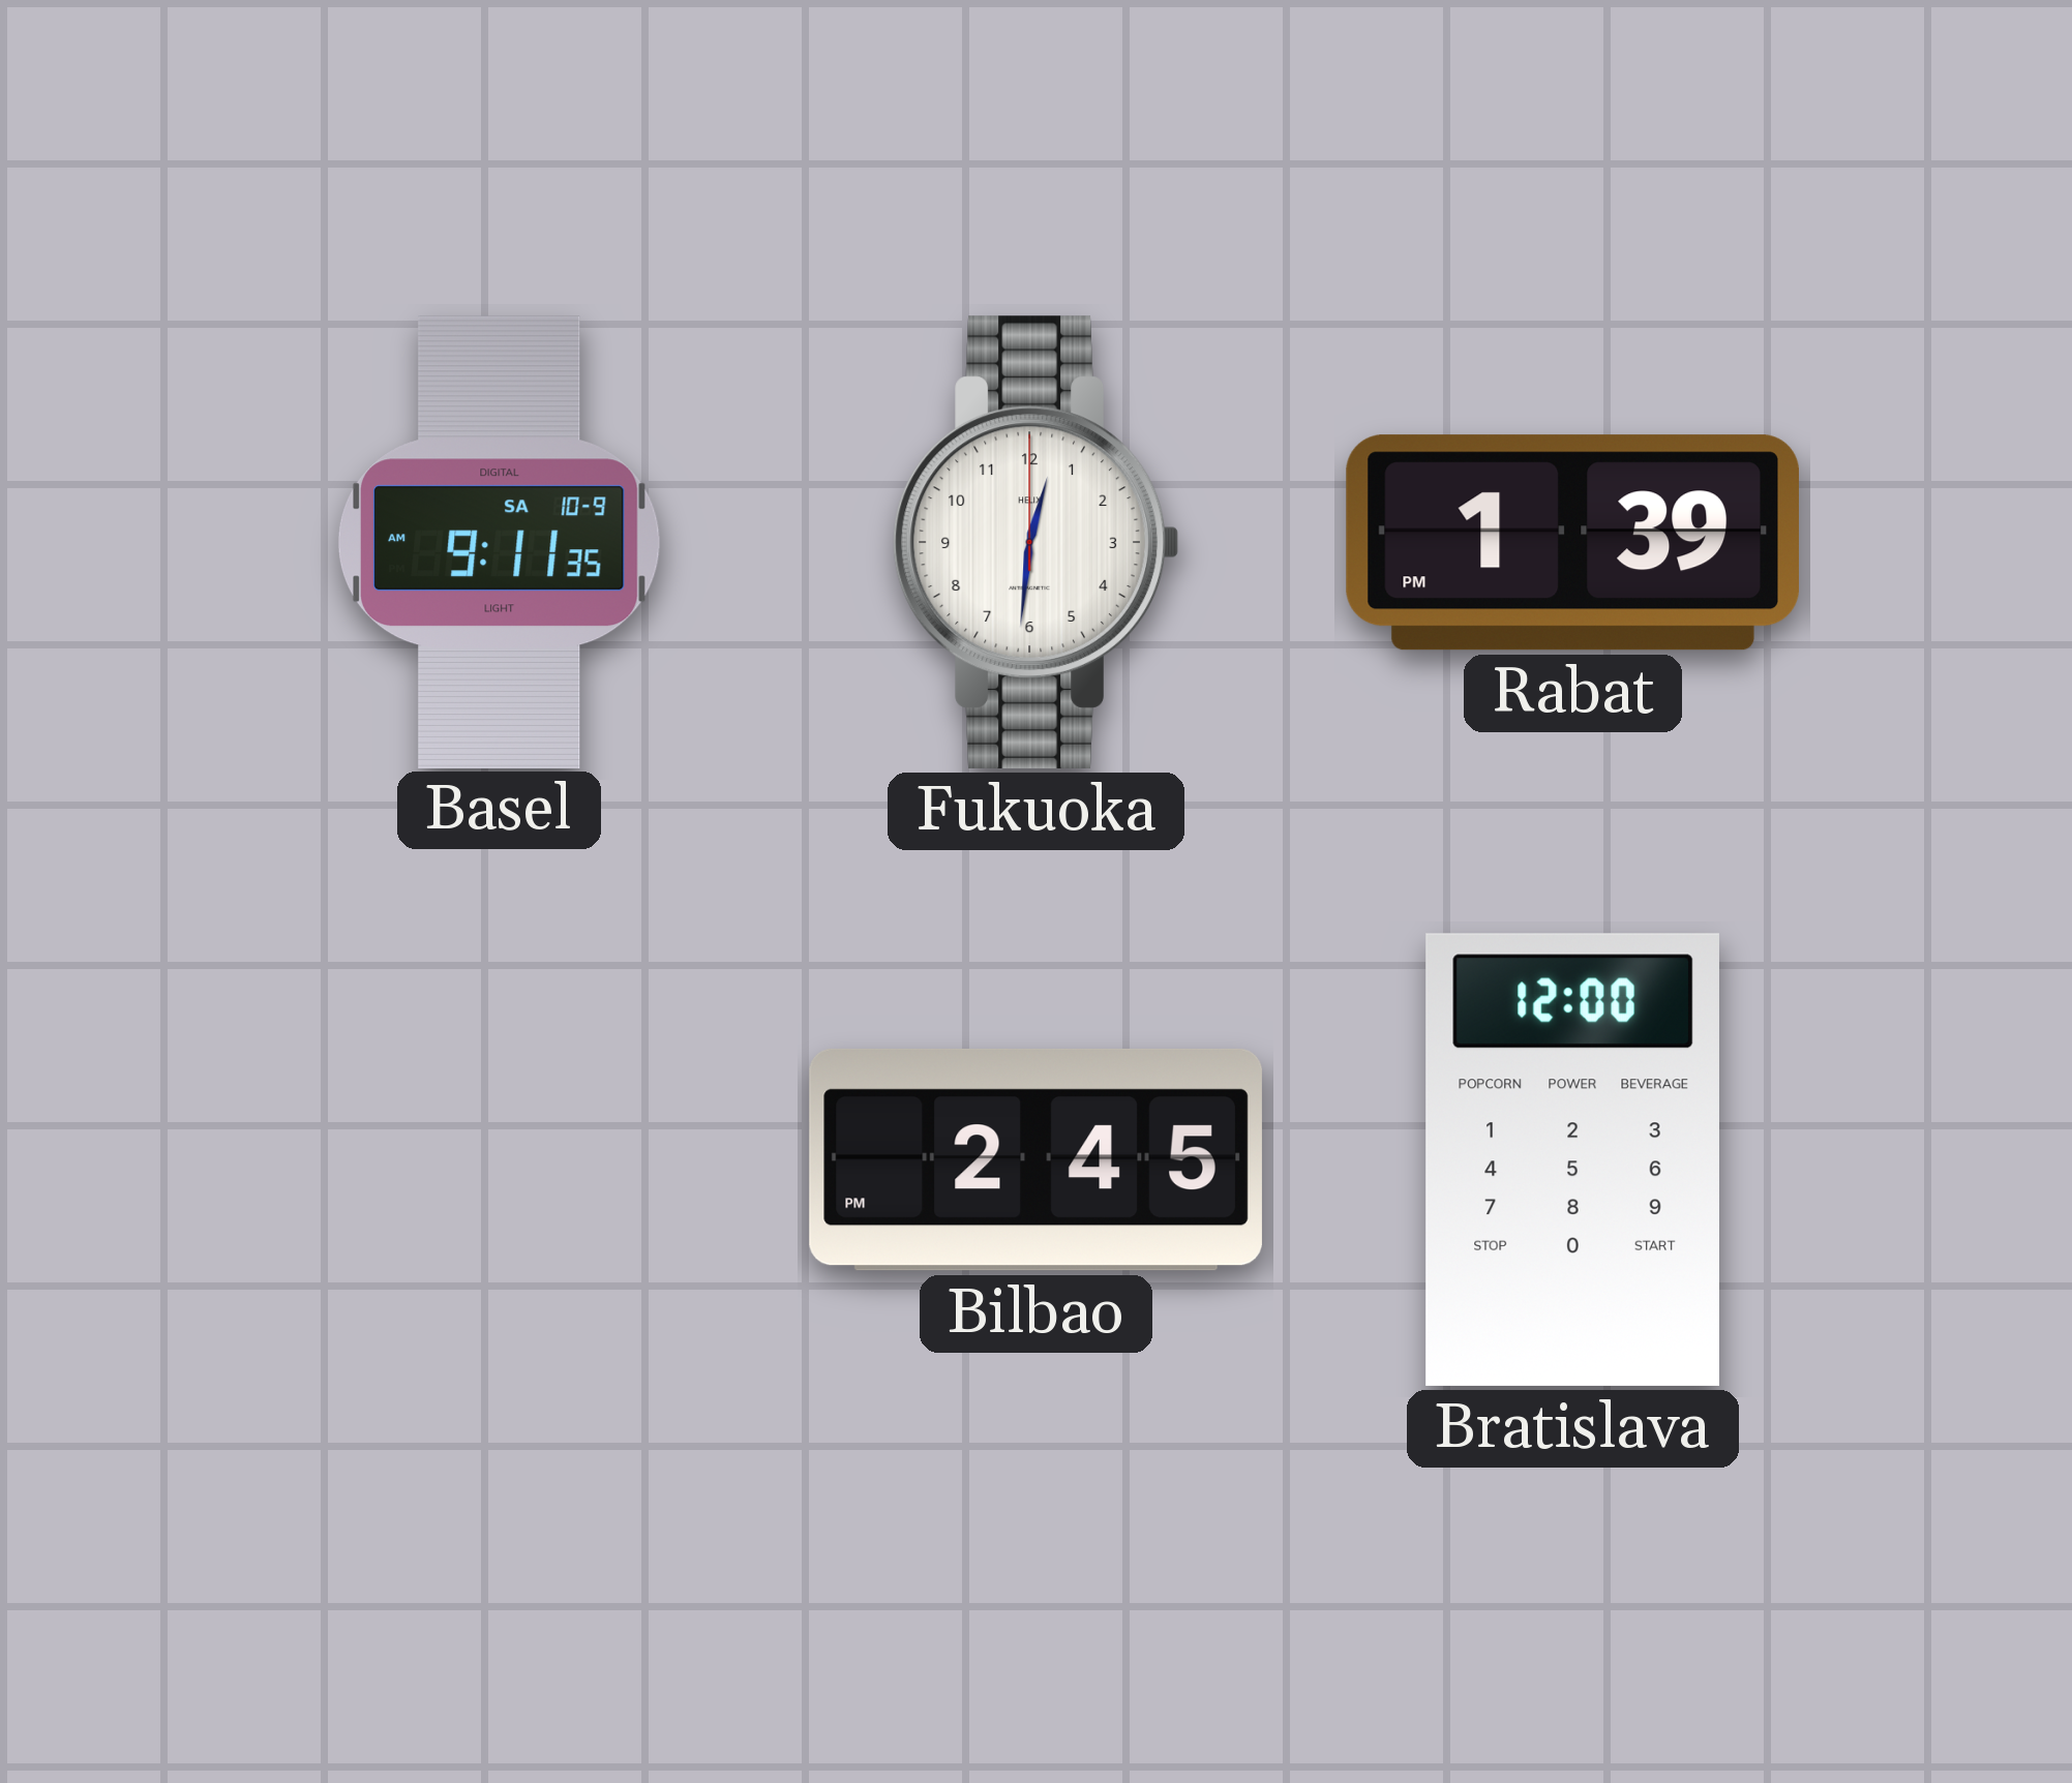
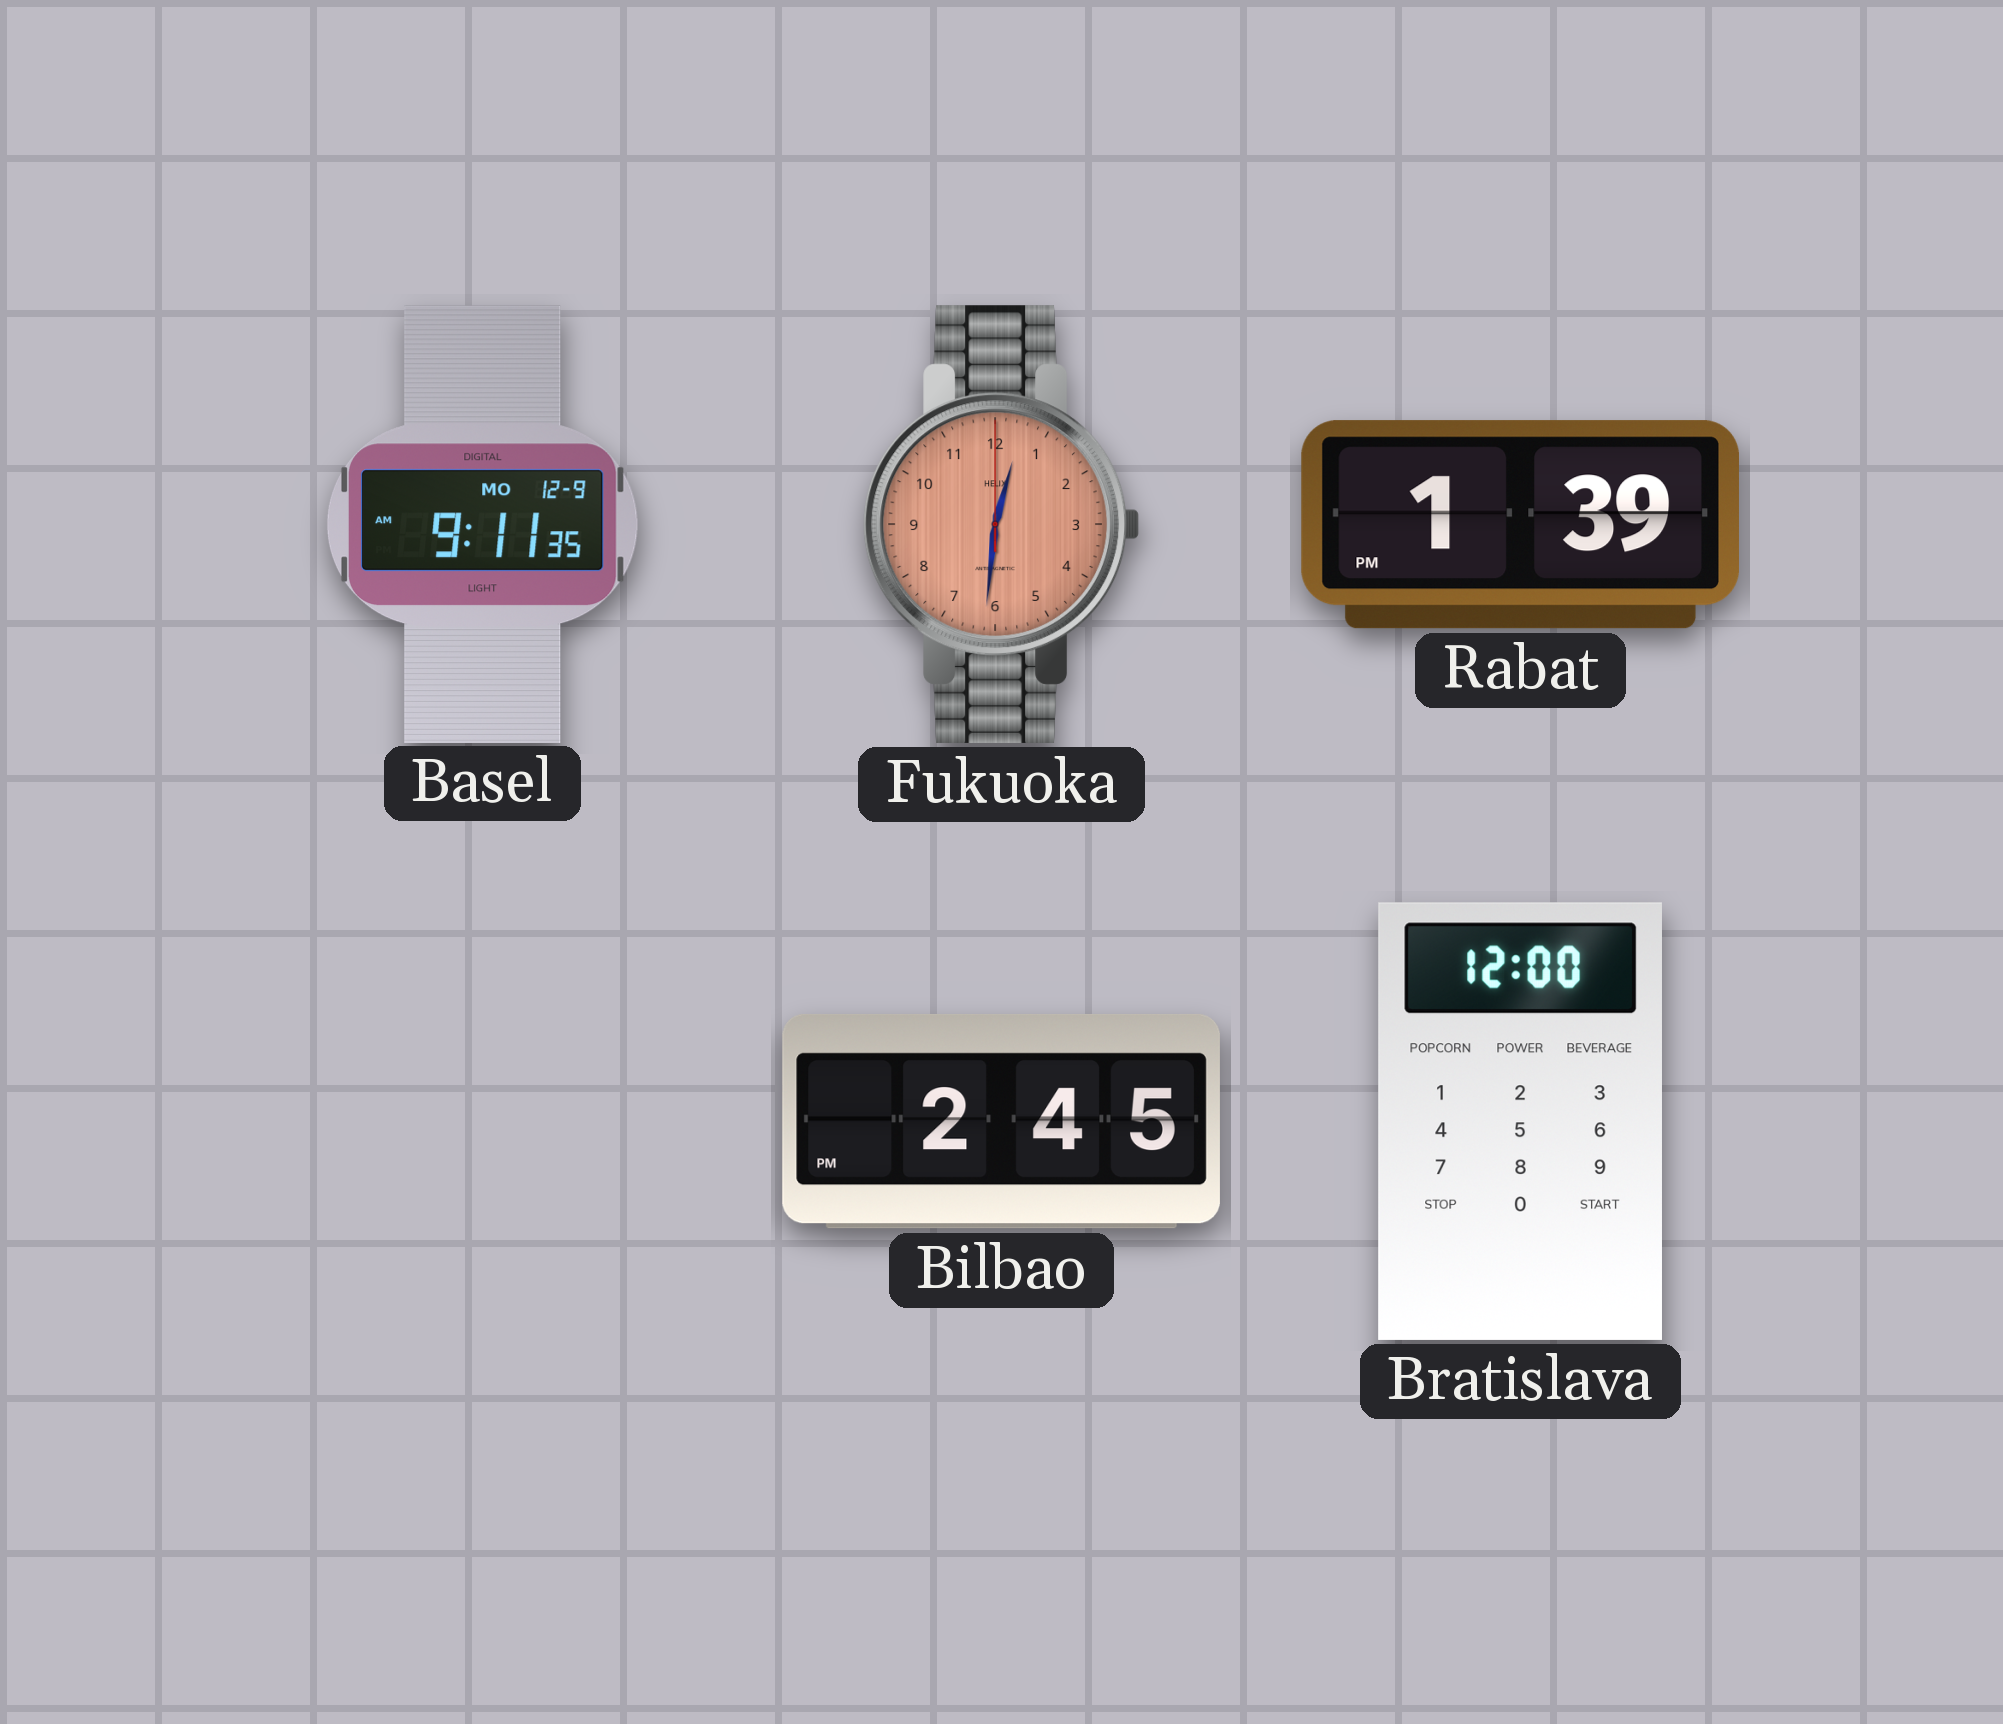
Basel date: SA 10-9 -> MO 12-9 (482, 524)
Fukuoka dial: white -> salmon (1001, 524)
